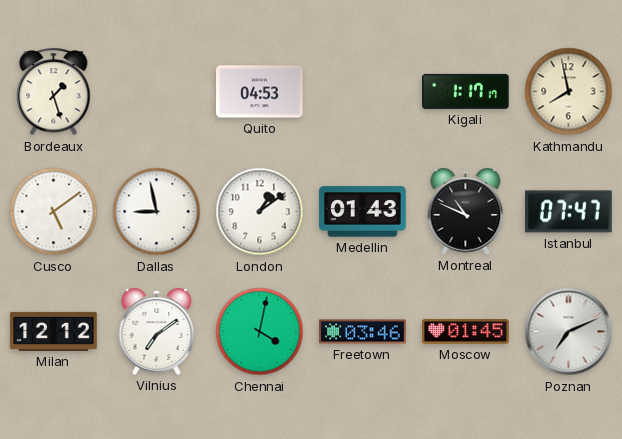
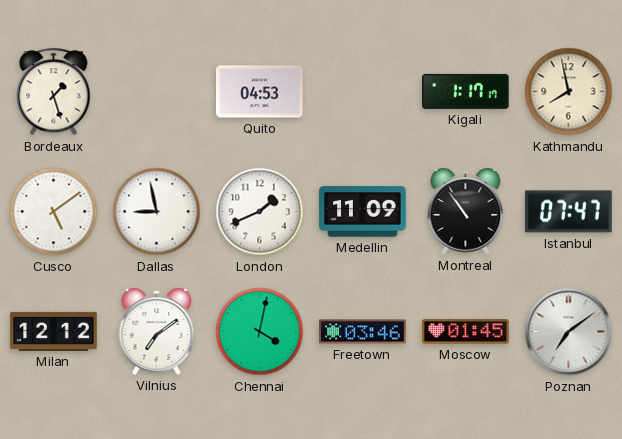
London: 1:09 -> 1:41 (260, 212)
Medellin: 01:43 -> 11:09 (363, 212)
Montreal: 10:49 -> 10:54 (466, 211)
Poznan: 7:11 -> 7:09 (569, 332)
